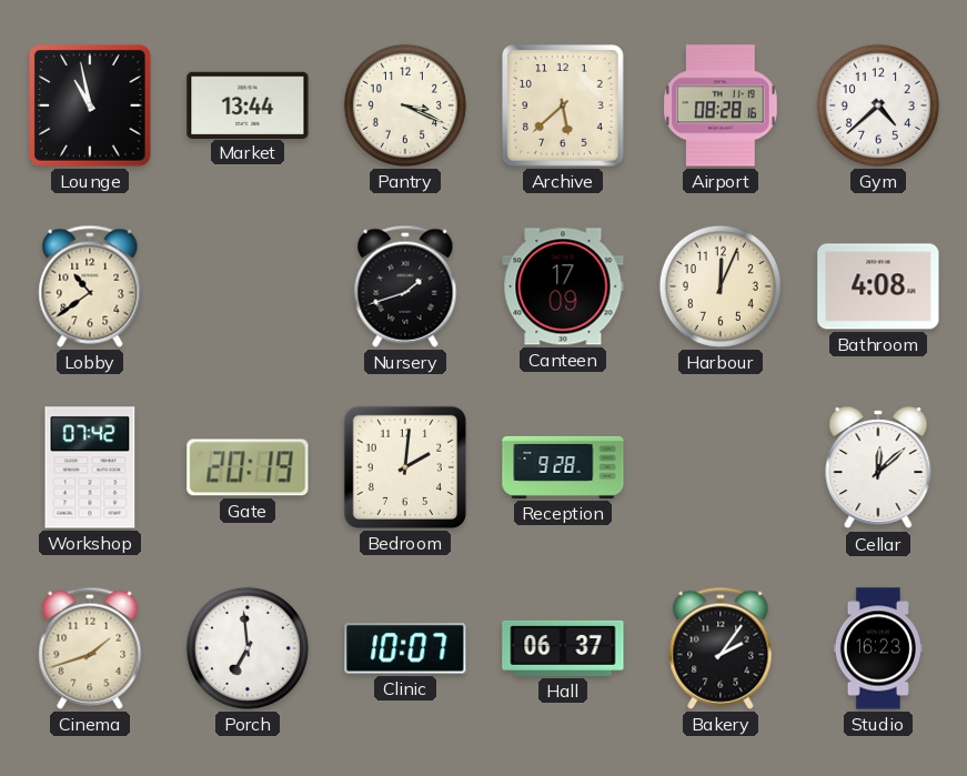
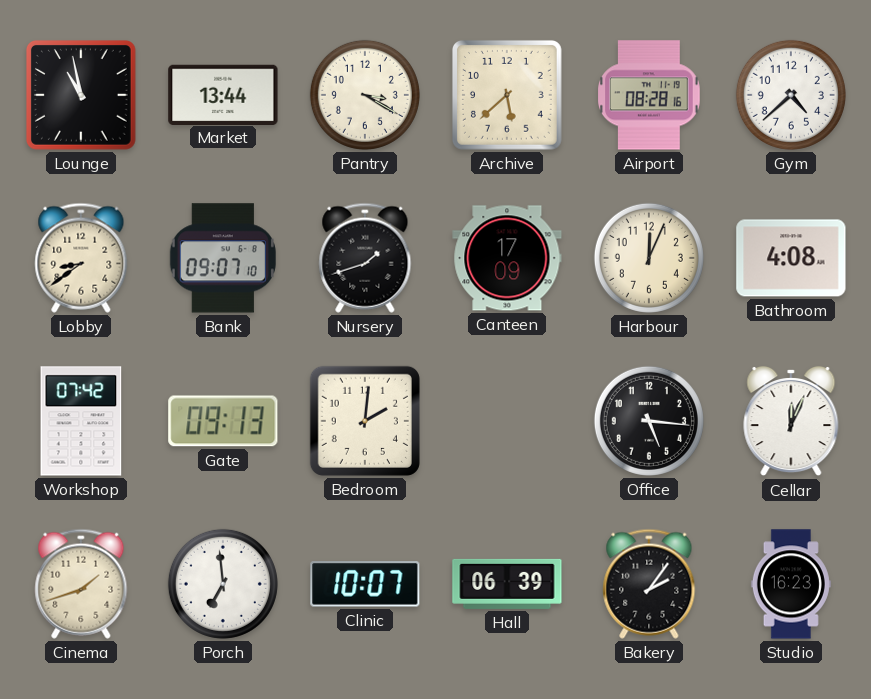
Pantry: 3:19 -> 3:20 (365, 95)
Lobby: 10:39 -> 8:39 (81, 258)
Bank: none -> 09:07 (223, 258)
Gate: 20:19 -> 09:13 (223, 421)
Reception: 9:28 -> none (563, 467)
Office: none -> 5:16 (649, 421)
Cellar: 12:08 -> 12:04 (791, 422)
Hall: 06:37 -> 06:39 (507, 584)
